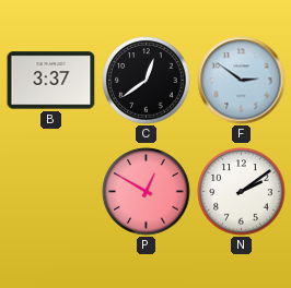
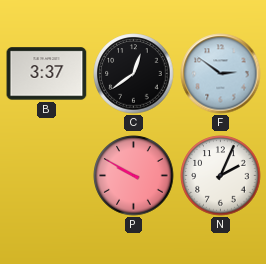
P: 12:50 -> 9:50 (134, 176)
N: 2:09 -> 2:04 (221, 176)
